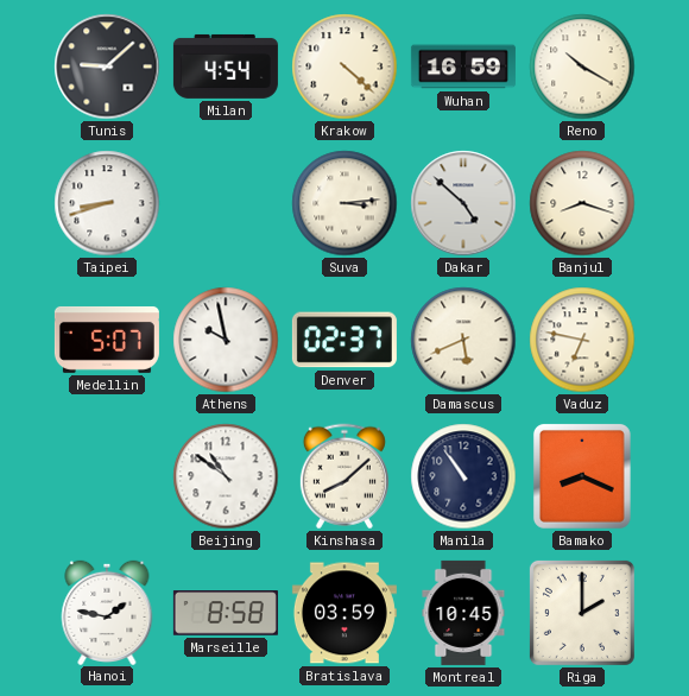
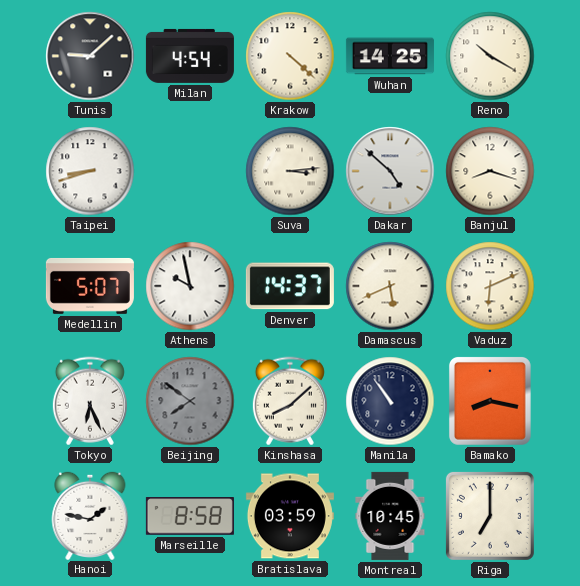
Wuhan: 16:59 -> 14:25 (390, 56)
Denver: 02:37 -> 14:37 (290, 286)
Vaduz: 6:47 -> 6:11 (490, 286)
Tokyo: none -> 6:26 (90, 401)
Beijing: 10:51 -> 7:51 (190, 401)
Beijing dial: white -> grey (190, 401)
Bamako: 8:19 -> 8:17 (490, 401)
Riga: 2:00 -> 7:00 (490, 516)
